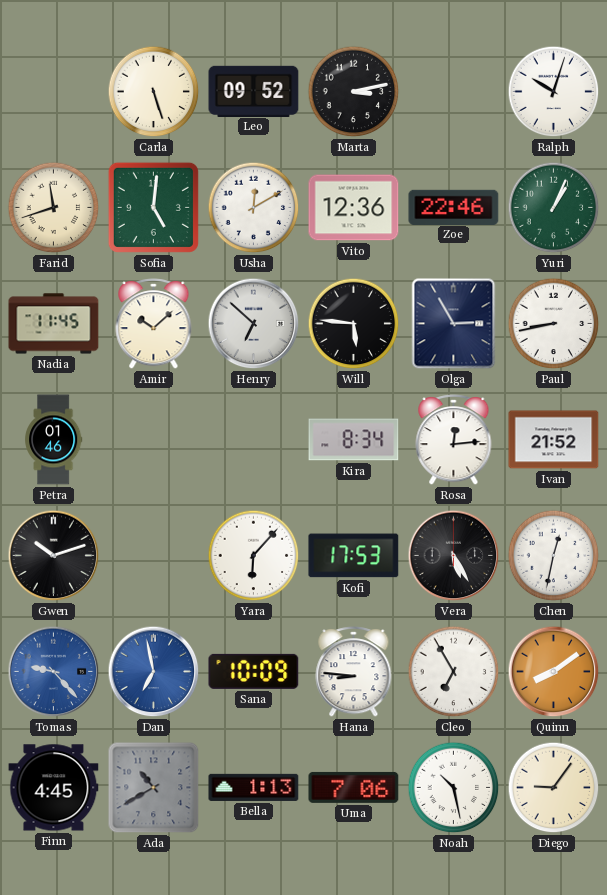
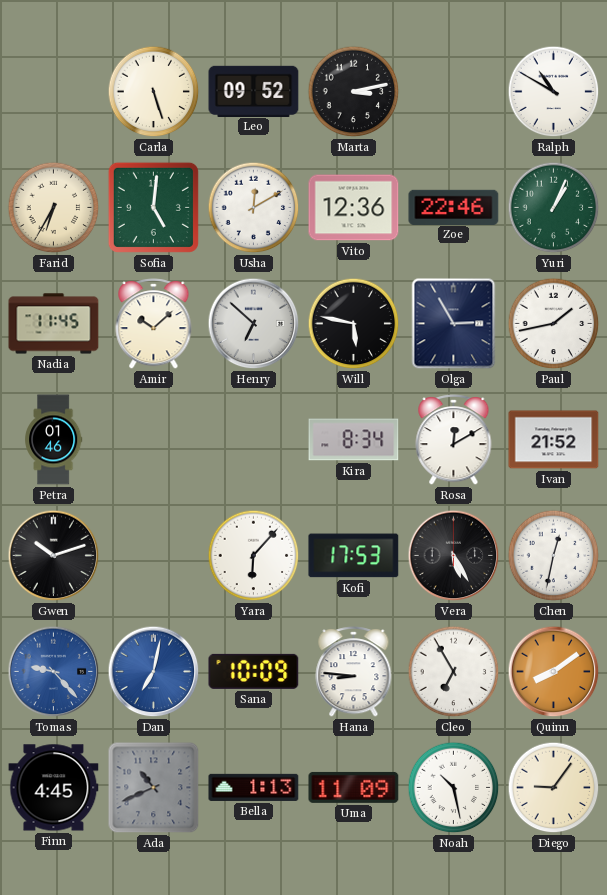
Ralph: 10:03 -> 10:50 (554, 92)
Farid: 11:42 -> 6:35 (54, 208)
Will: 5:46 -> 5:47 (354, 324)
Paul: 8:43 -> 1:43 (554, 324)
Rosa: 12:14 -> 12:10 (454, 440)
Dan: 6:58 -> 7:02 (154, 672)
Ada: 10:40 -> 10:41 (154, 788)
Uma: 7:06 -> 11:09 (354, 787)
